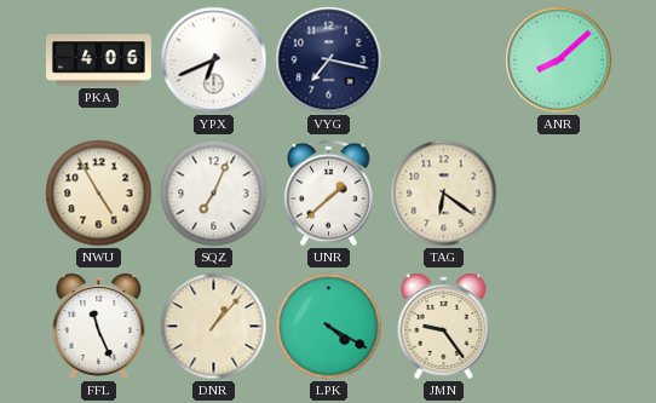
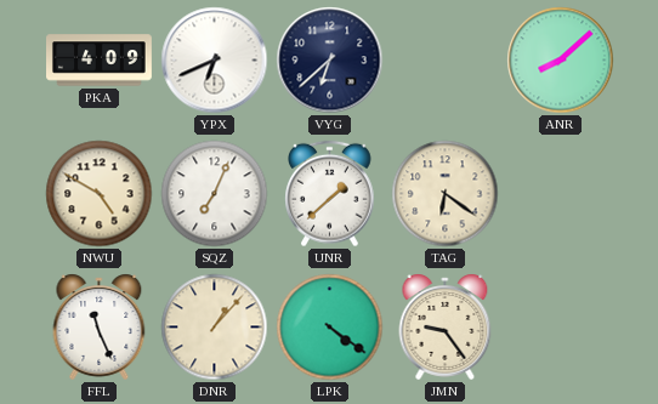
PKA: 4:06 -> 4:09 (100, 61)
VYG: 7:17 -> 6:38 (330, 61)
NWU: 4:55 -> 4:50 (100, 194)
LPK: 4:20 -> 4:21 (330, 328)
